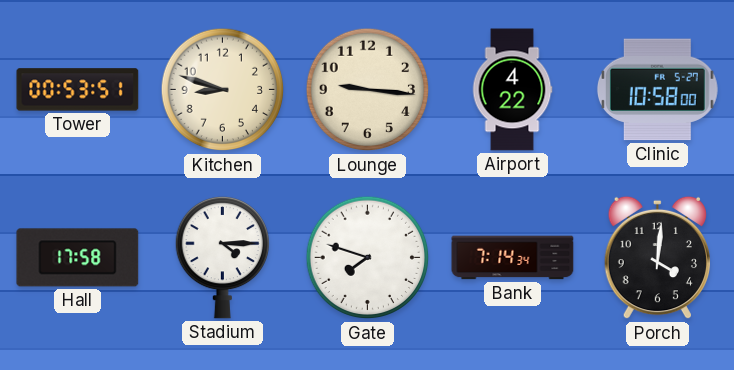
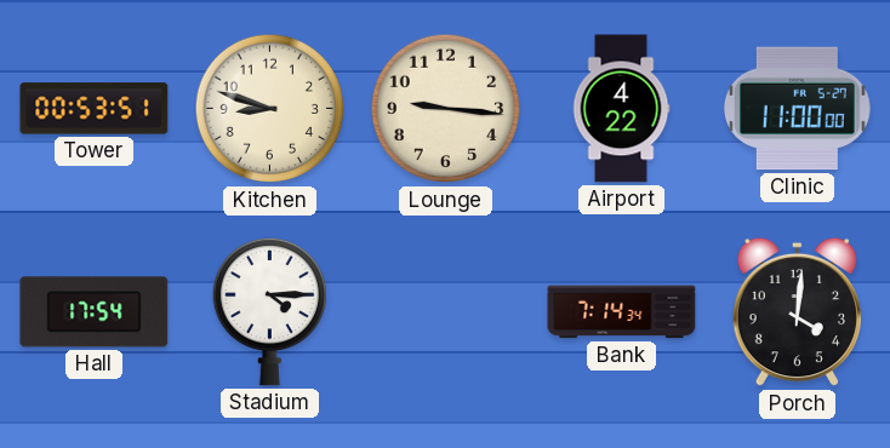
Clinic: 10:58 -> 11:00 (797, 109)
Hall: 17:58 -> 17:54 (95, 312)
Gate: 7:48 -> none (368, 258)
